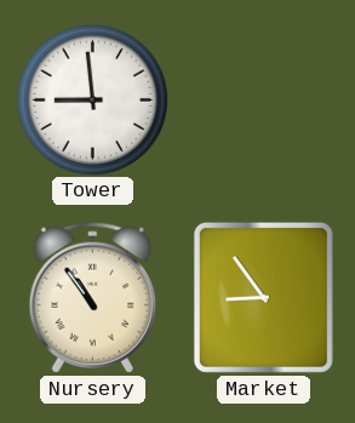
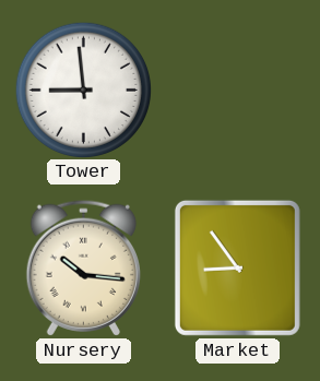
Nursery: 10:54 -> 10:16 (83, 267)
